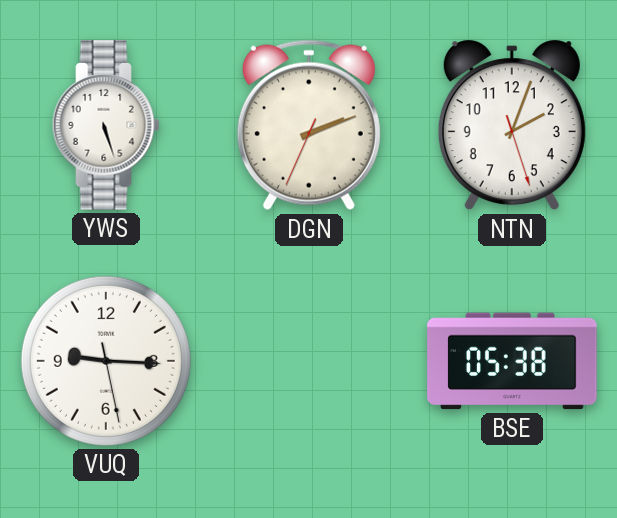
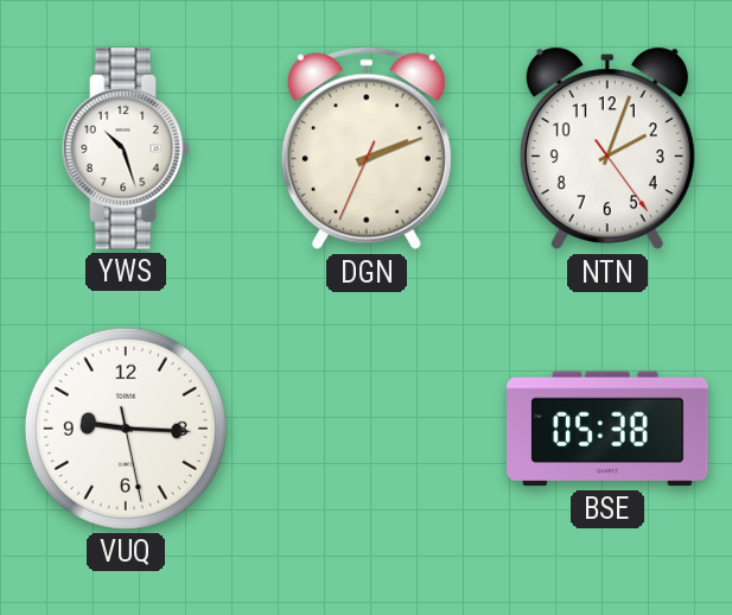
YWS: 5:27 -> 10:27 (126, 148)
NTN: 2:03:27 -> 2:03:24 (607, 148)
